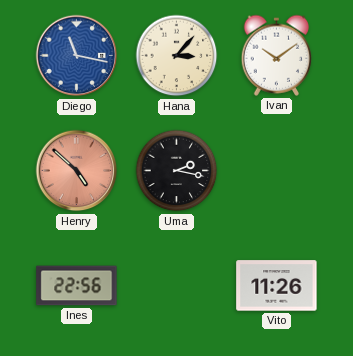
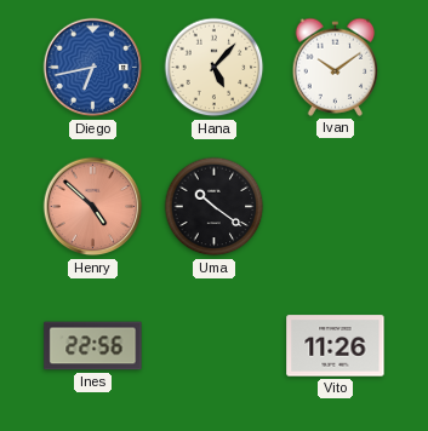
Diego: 11:17 -> 6:43 (93, 68)
Hana: 3:07 -> 5:07 (215, 68)
Uma: 2:17 -> 10:21 (215, 207)
